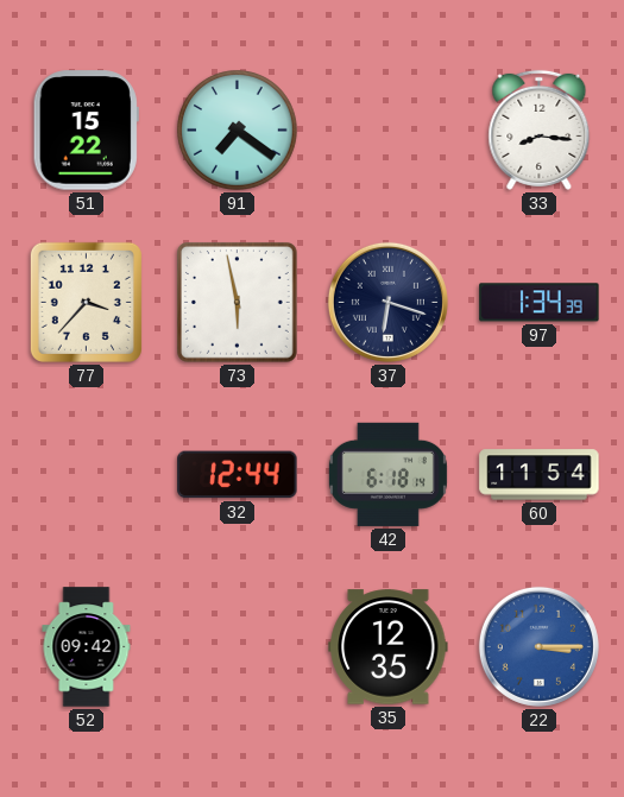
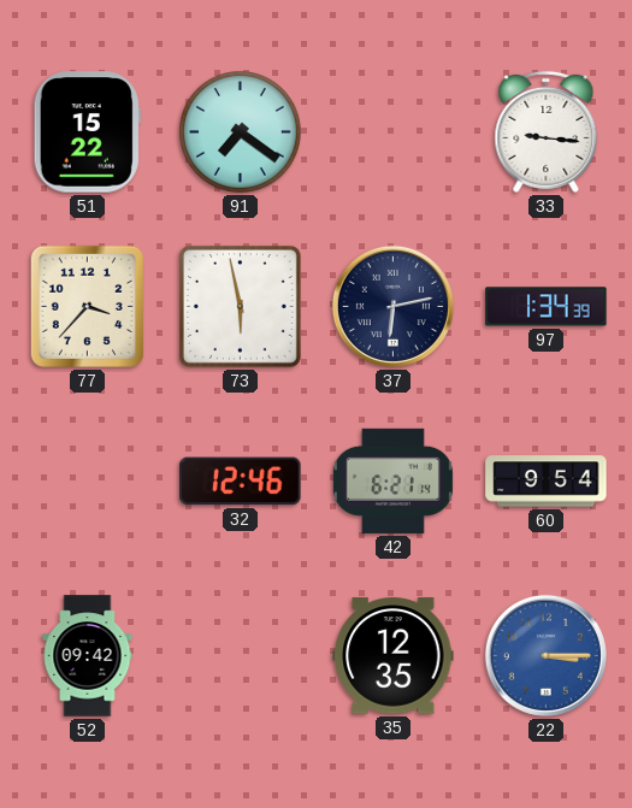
33: 8:16 -> 9:16 (547, 131)
37: 6:18 -> 6:13 (392, 306)
32: 12:44 -> 12:46 (241, 482)
42: 6:18 -> 6:21 (392, 480)
60: 11:54 -> 9:54 (547, 482)
